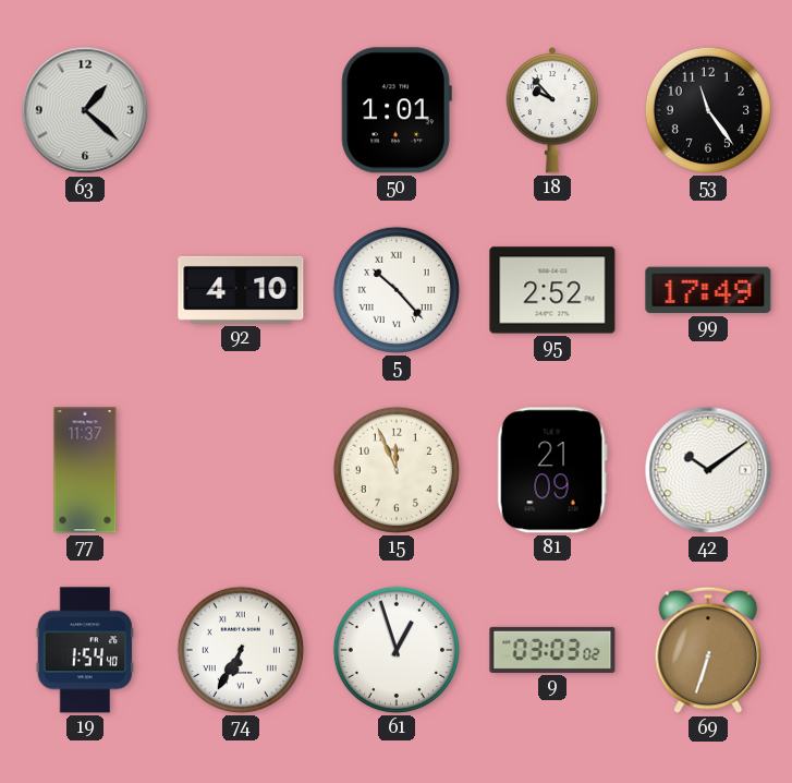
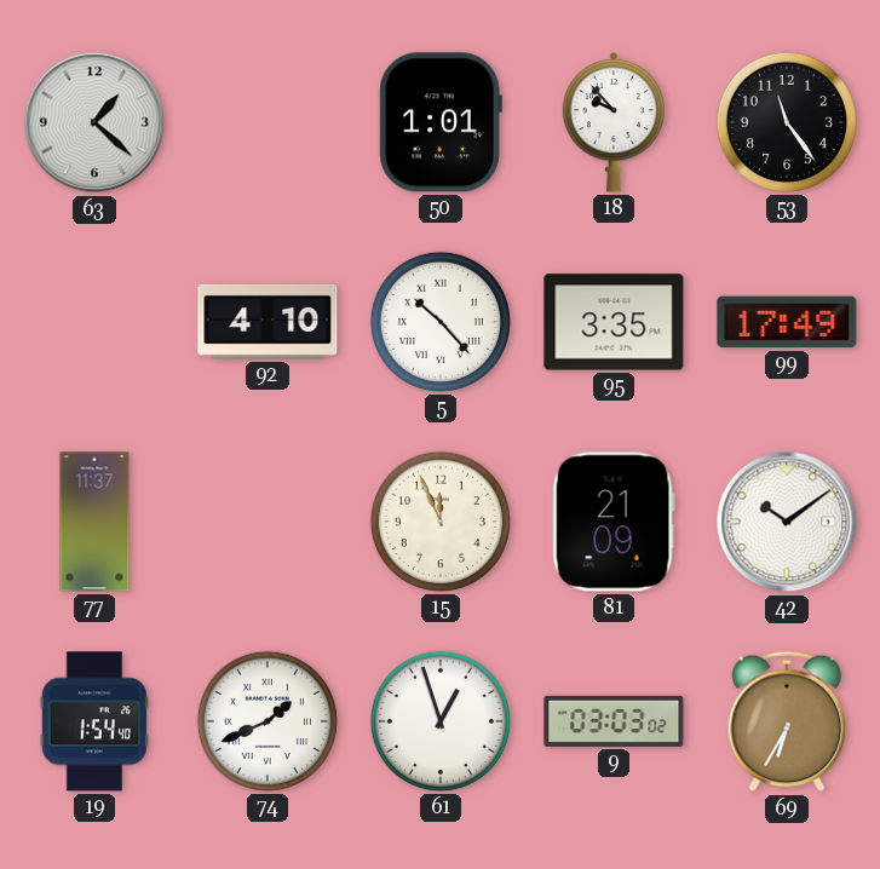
95: 2:52 -> 3:35 (614, 322)
74: 6:35 -> 1:41 (268, 721)
69: 6:33 -> 6:35 (787, 721)
